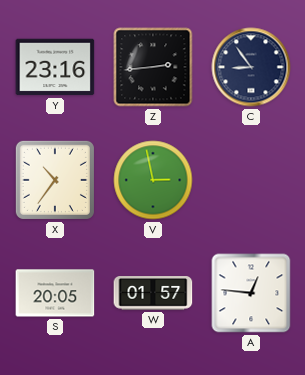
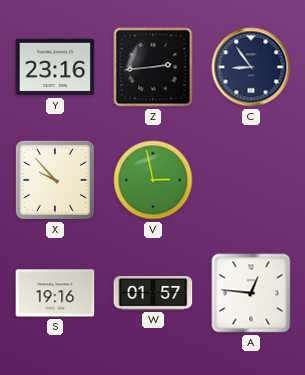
X: 10:36 -> 9:53 (55, 180)
S: 20:05 -> 19:16 (55, 293)
